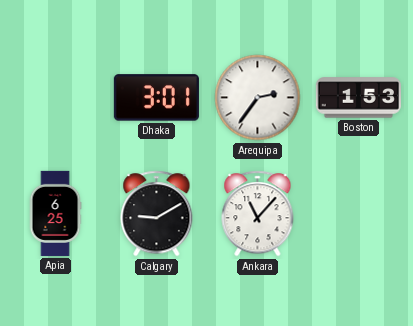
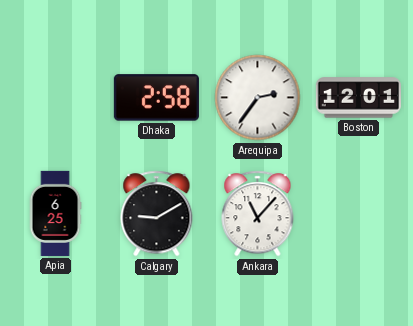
Dhaka: 3:01 -> 2:58 (156, 98)
Boston: 1:53 -> 12:01 (358, 98)
